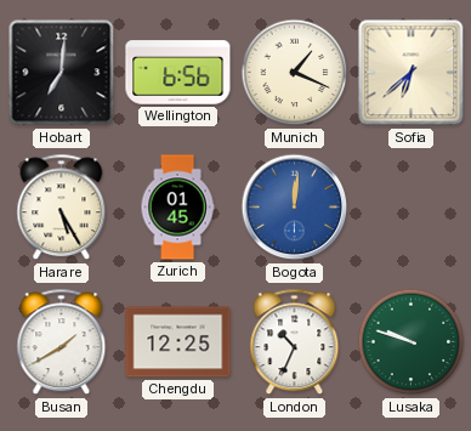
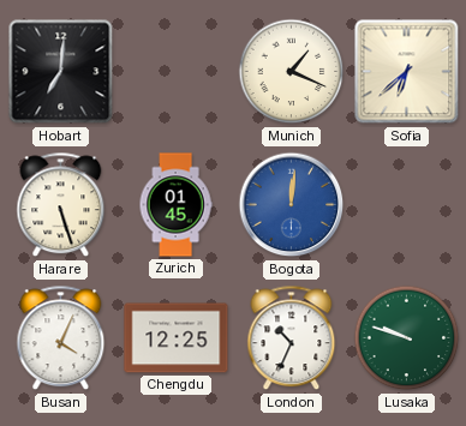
Wellington: 6:56 -> none (178, 73)
Harare: 5:25 -> 5:27 (61, 205)
Busan: 1:40 -> 4:04 (61, 338)
